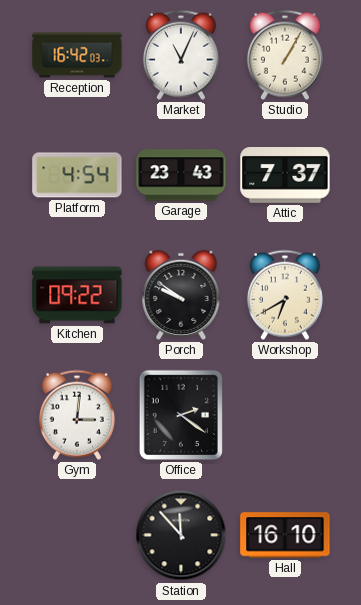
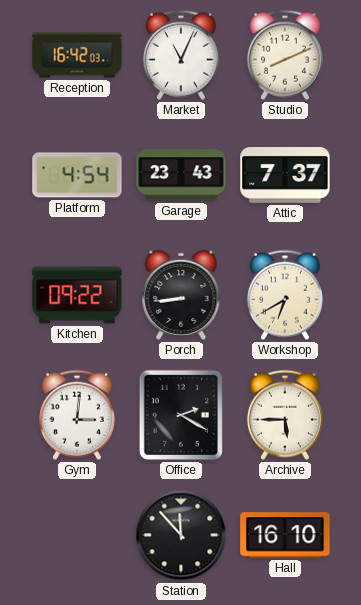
Studio: 1:05 -> 8:11 (285, 55)
Porch: 9:51 -> 8:44 (181, 295)
Office: 2:21 -> 2:20 (181, 415)
Archive: none -> 5:45 (285, 415)
